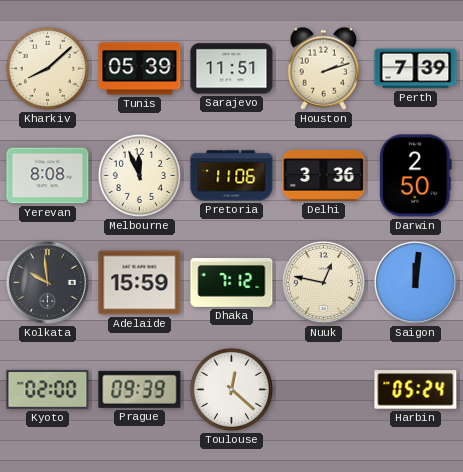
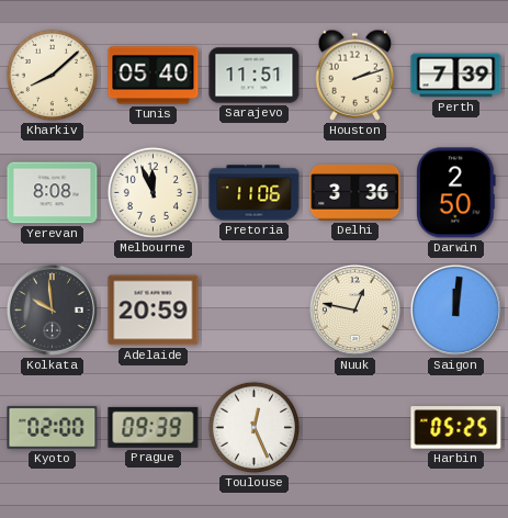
Tunis: 05:39 -> 05:40 (154, 76)
Adelaide: 15:59 -> 20:59 (154, 311)
Dhaka: 7:12 -> none (232, 283)
Toulouse: 12:22 -> 12:26 (253, 427)
Harbin: 05:24 -> 05:25 (456, 428)
